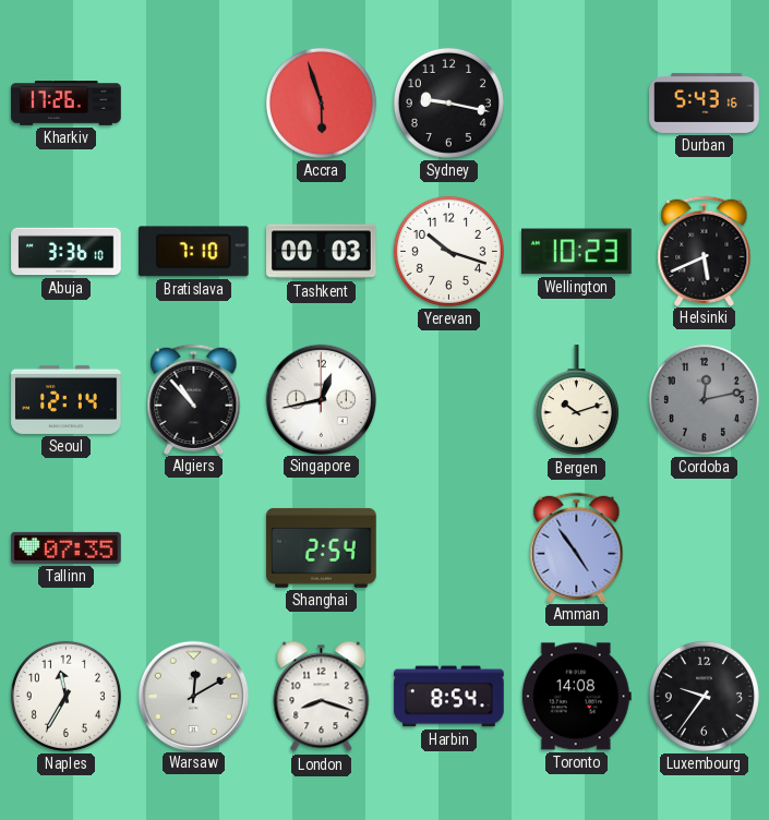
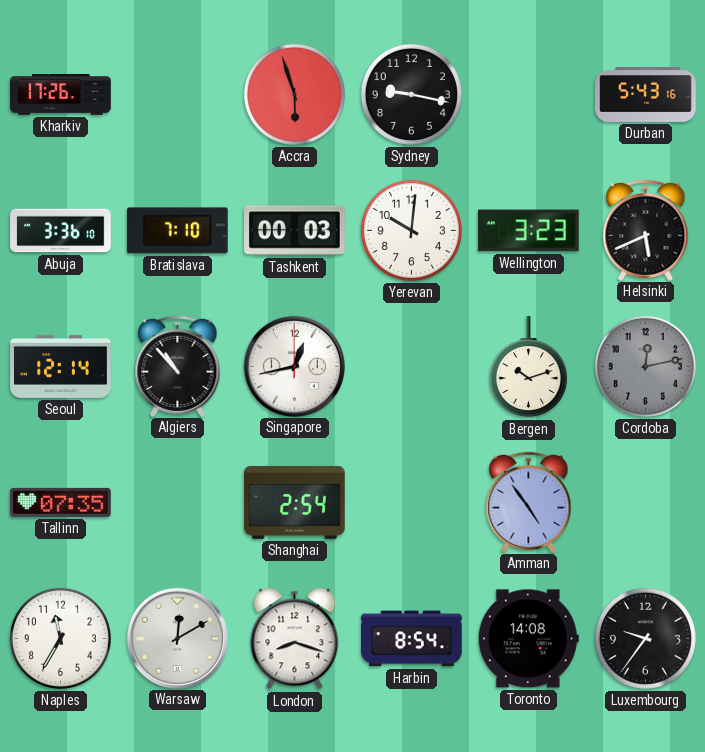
Yerevan: 10:18 -> 10:01 (411, 230)
Wellington: 10:23 -> 3:23 (529, 231)
